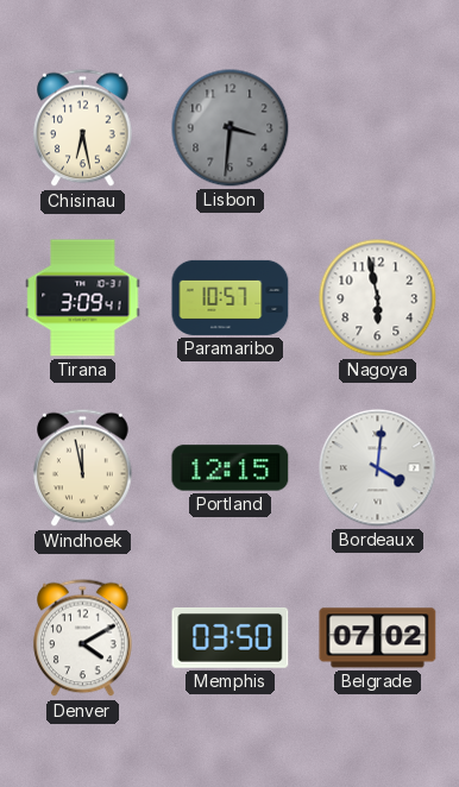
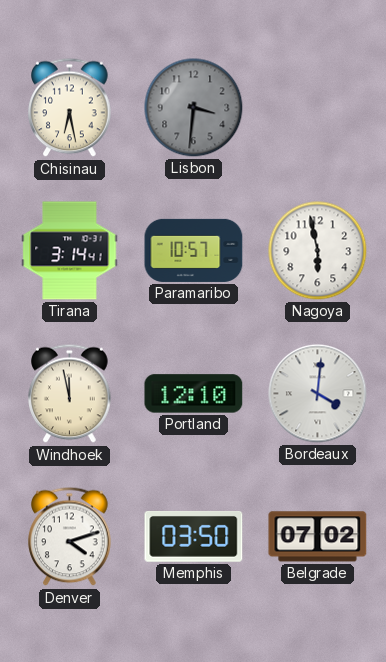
Tirana: 3:09 -> 3:14 (70, 251)
Portland: 12:15 -> 12:10 (194, 394)
Denver: 4:10 -> 4:12 (70, 537)
